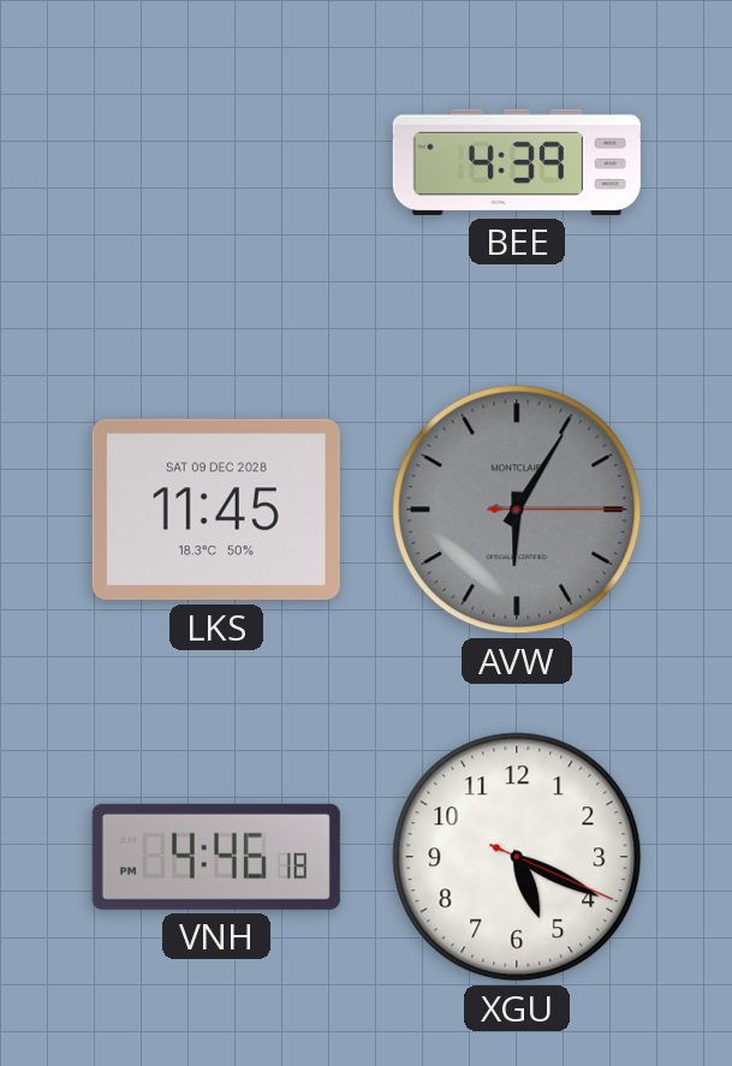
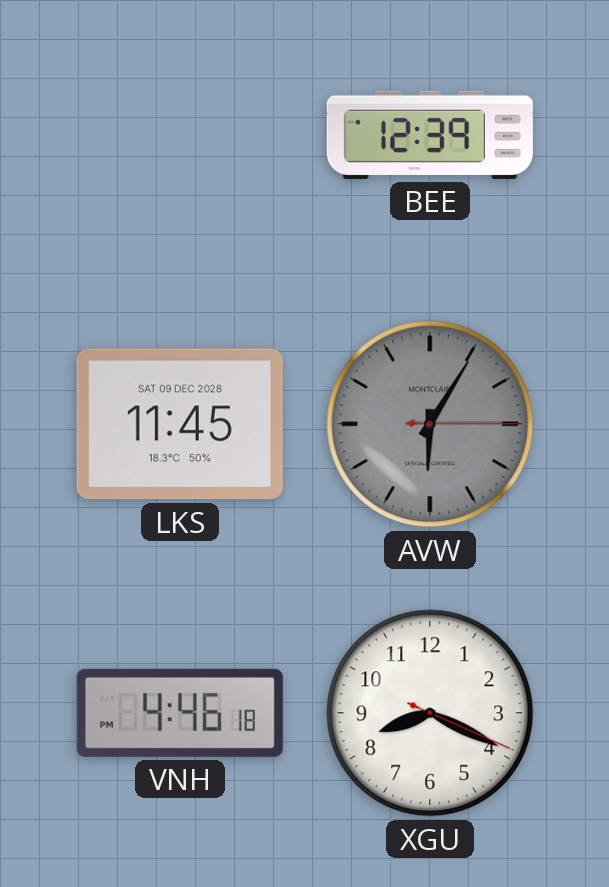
BEE: 4:39 -> 12:39 (430, 135)
XGU: 5:19 -> 8:19 (430, 713)
